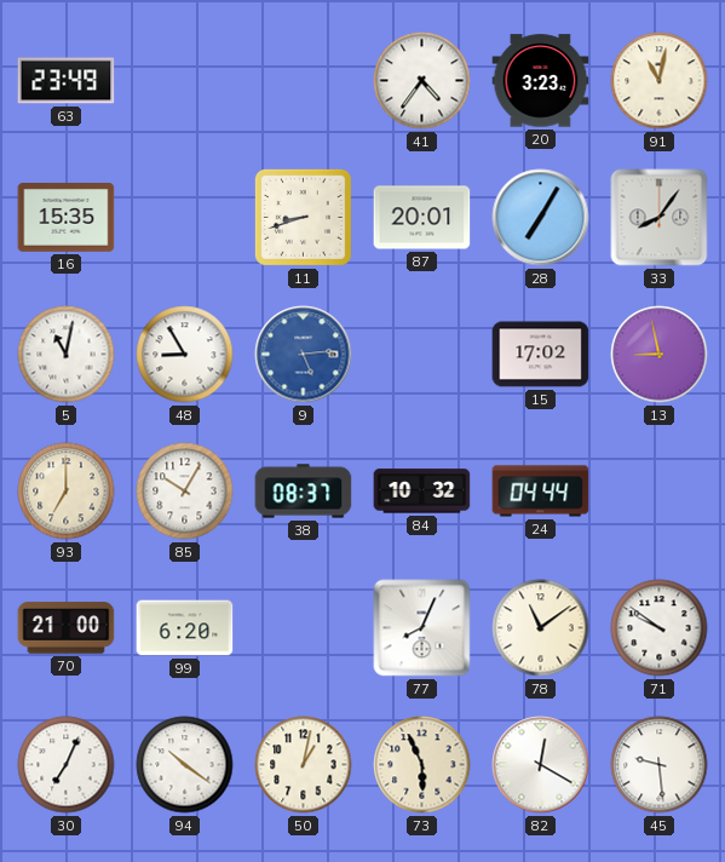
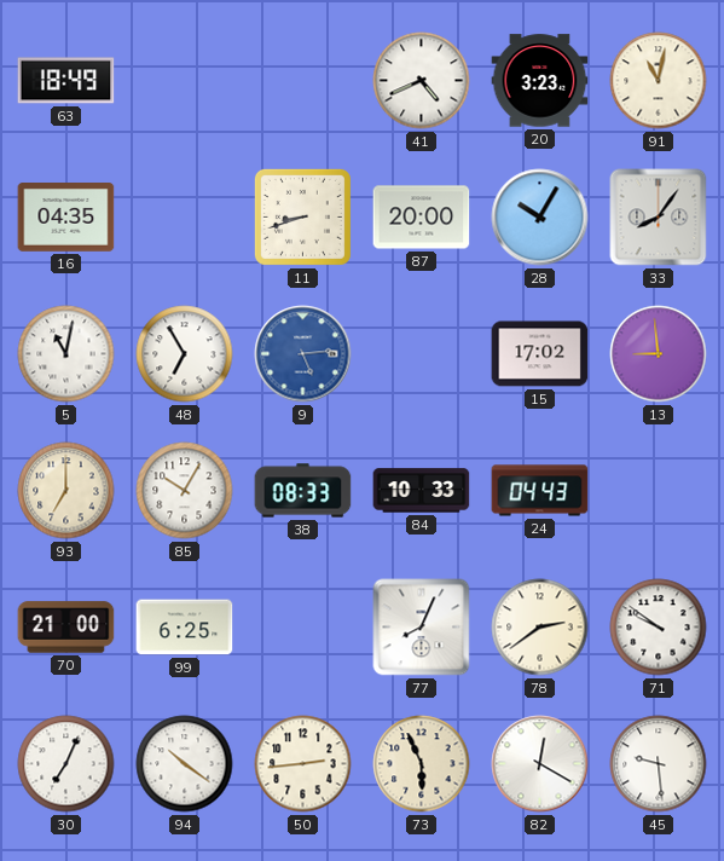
63: 23:49 -> 18:49 (66, 81)
41: 4:36 -> 4:41 (422, 81)
16: 15:35 -> 04:35 (66, 218)
87: 20:01 -> 20:00 (422, 218)
28: 7:05 -> 10:05 (540, 218)
48: 8:55 -> 6:55 (185, 354)
13: 8:58 -> 8:59 (659, 354)
38: 08:37 -> 08:33 (303, 491)
84: 10:32 -> 10:33 (422, 491)
24: 04:44 -> 04:43 (540, 491)
99: 6:20 -> 6:25 (185, 628)
78: 11:09 -> 2:39 (540, 628)
50: 1:02 -> 2:44 (303, 764)
